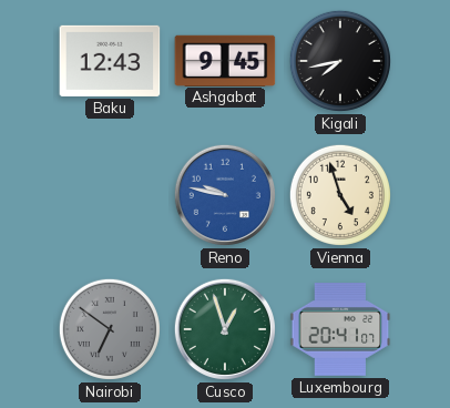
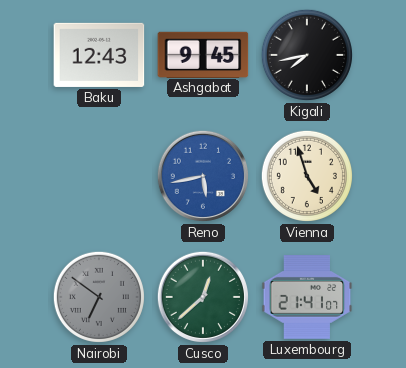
Reno: 9:47 -> 5:43 (203, 176)
Cusco: 12:57 -> 12:38 (203, 297)
Luxembourg: 20:41 -> 21:41 (307, 297)
